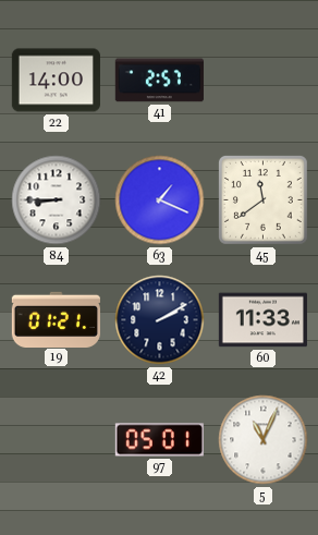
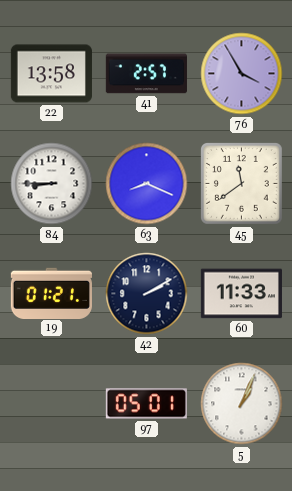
22: 14:00 -> 13:58 (51, 74)
76: none -> 3:55 (242, 74)
63: 1:19 -> 8:19 (147, 184)
5: 11:04 -> 1:04 (242, 404)
